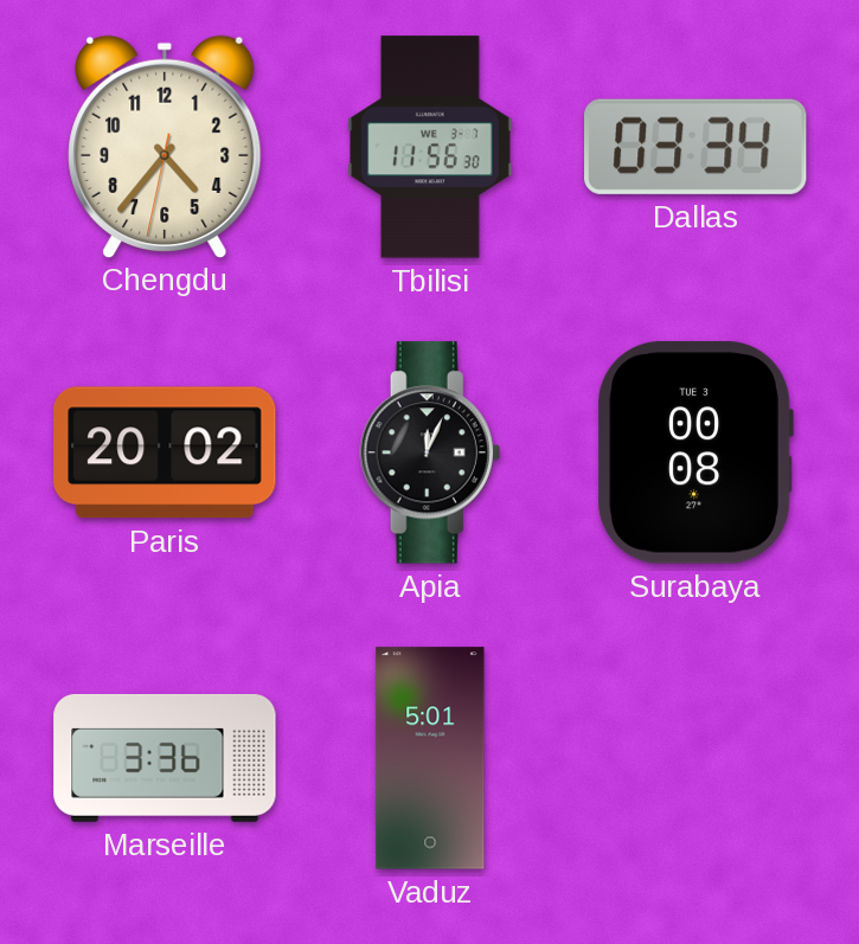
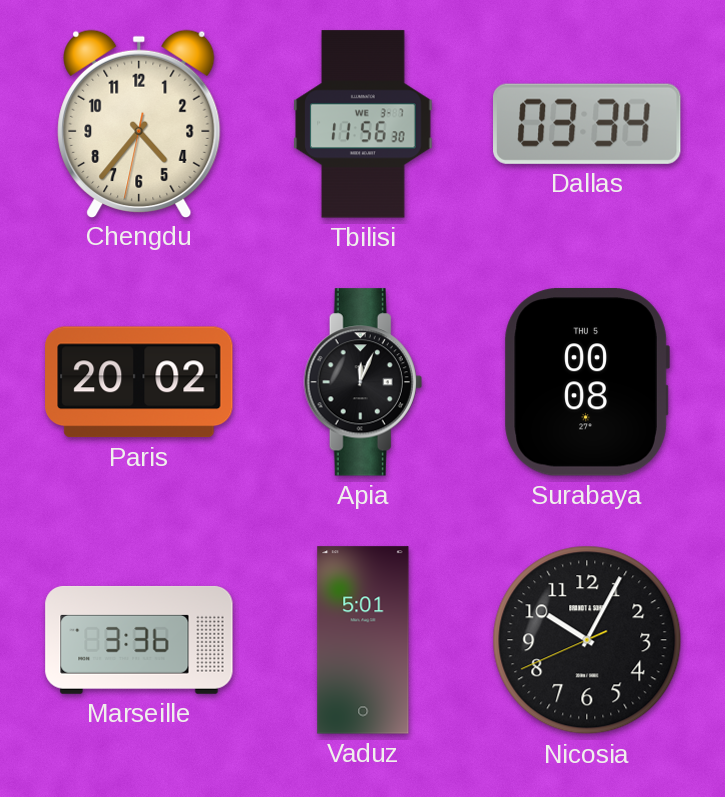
Surabaya date: TUE 3 -> THU 5 (587, 382)
Nicosia: none -> 10:04 (587, 640)
